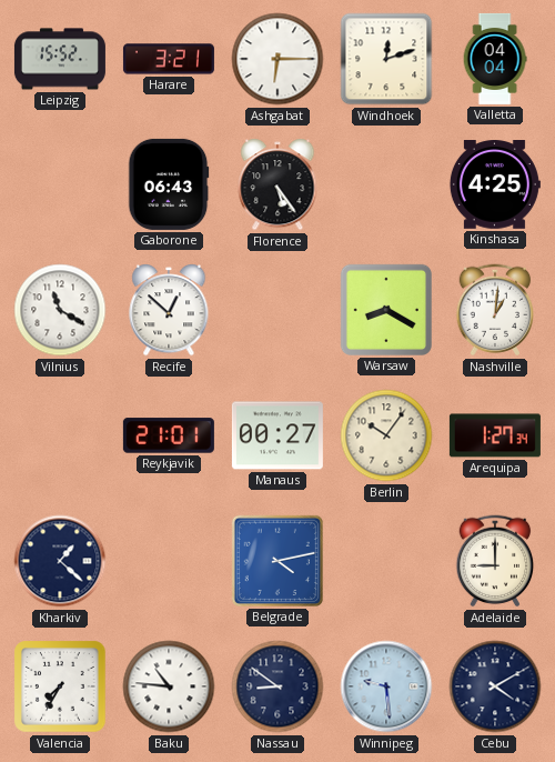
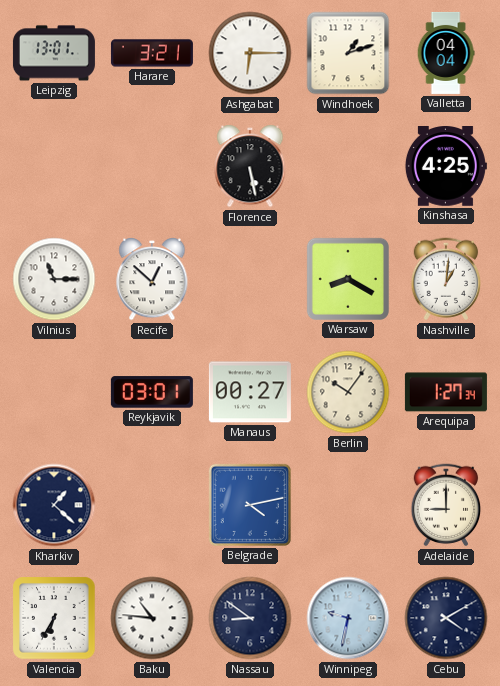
Leipzig: 15:52 -> 13:01 (54, 53)
Windhoek: 12:12 -> 1:12 (348, 53)
Gaborone: 06:43 -> none (169, 184)
Florence: 5:24 -> 5:28 (250, 167)
Vilnius: 11:20 -> 11:15 (54, 279)
Reykjavik: 21:01 -> 03:01 (152, 392)
Valencia: 7:35 -> 6:35 (54, 618)
Winnipeg: 9:29 -> 9:32 (348, 618)
